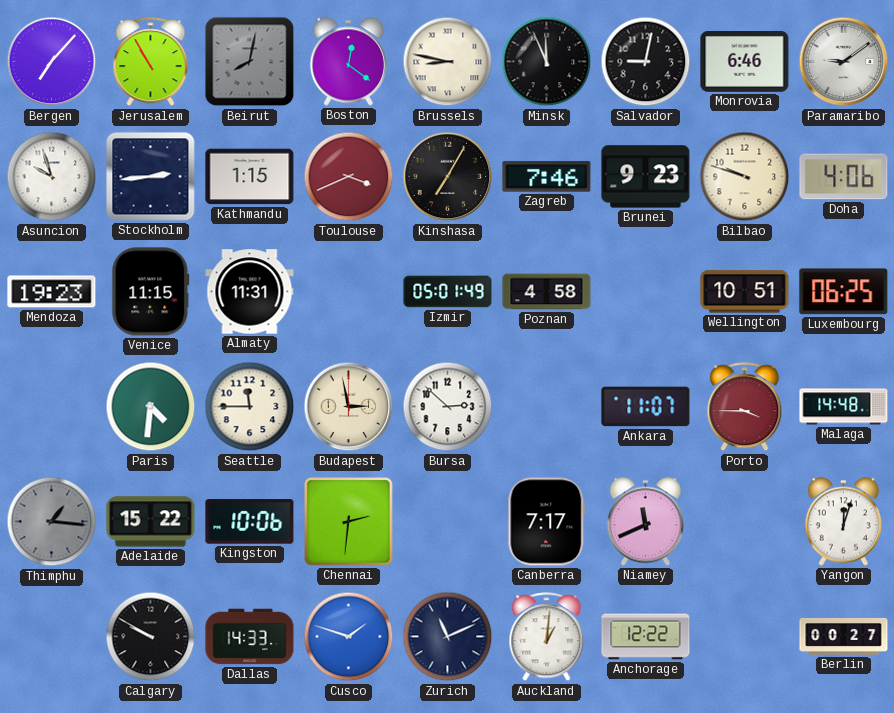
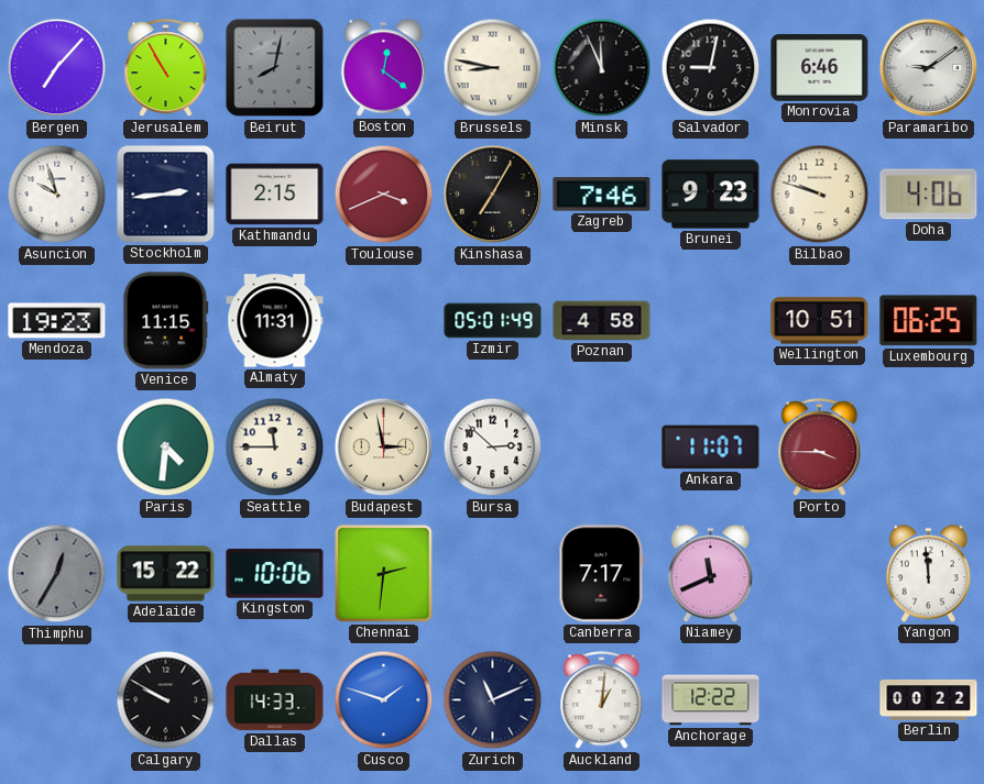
Kathmandu: 1:15 -> 2:15 (275, 195)
Malaga: 14:48 -> none (844, 407)
Thimphu: 1:16 -> 12:35 (57, 574)
Yangon: 12:03 -> 11:59 (928, 574)
Berlin: 00:27 -> 00:22 (929, 699)
